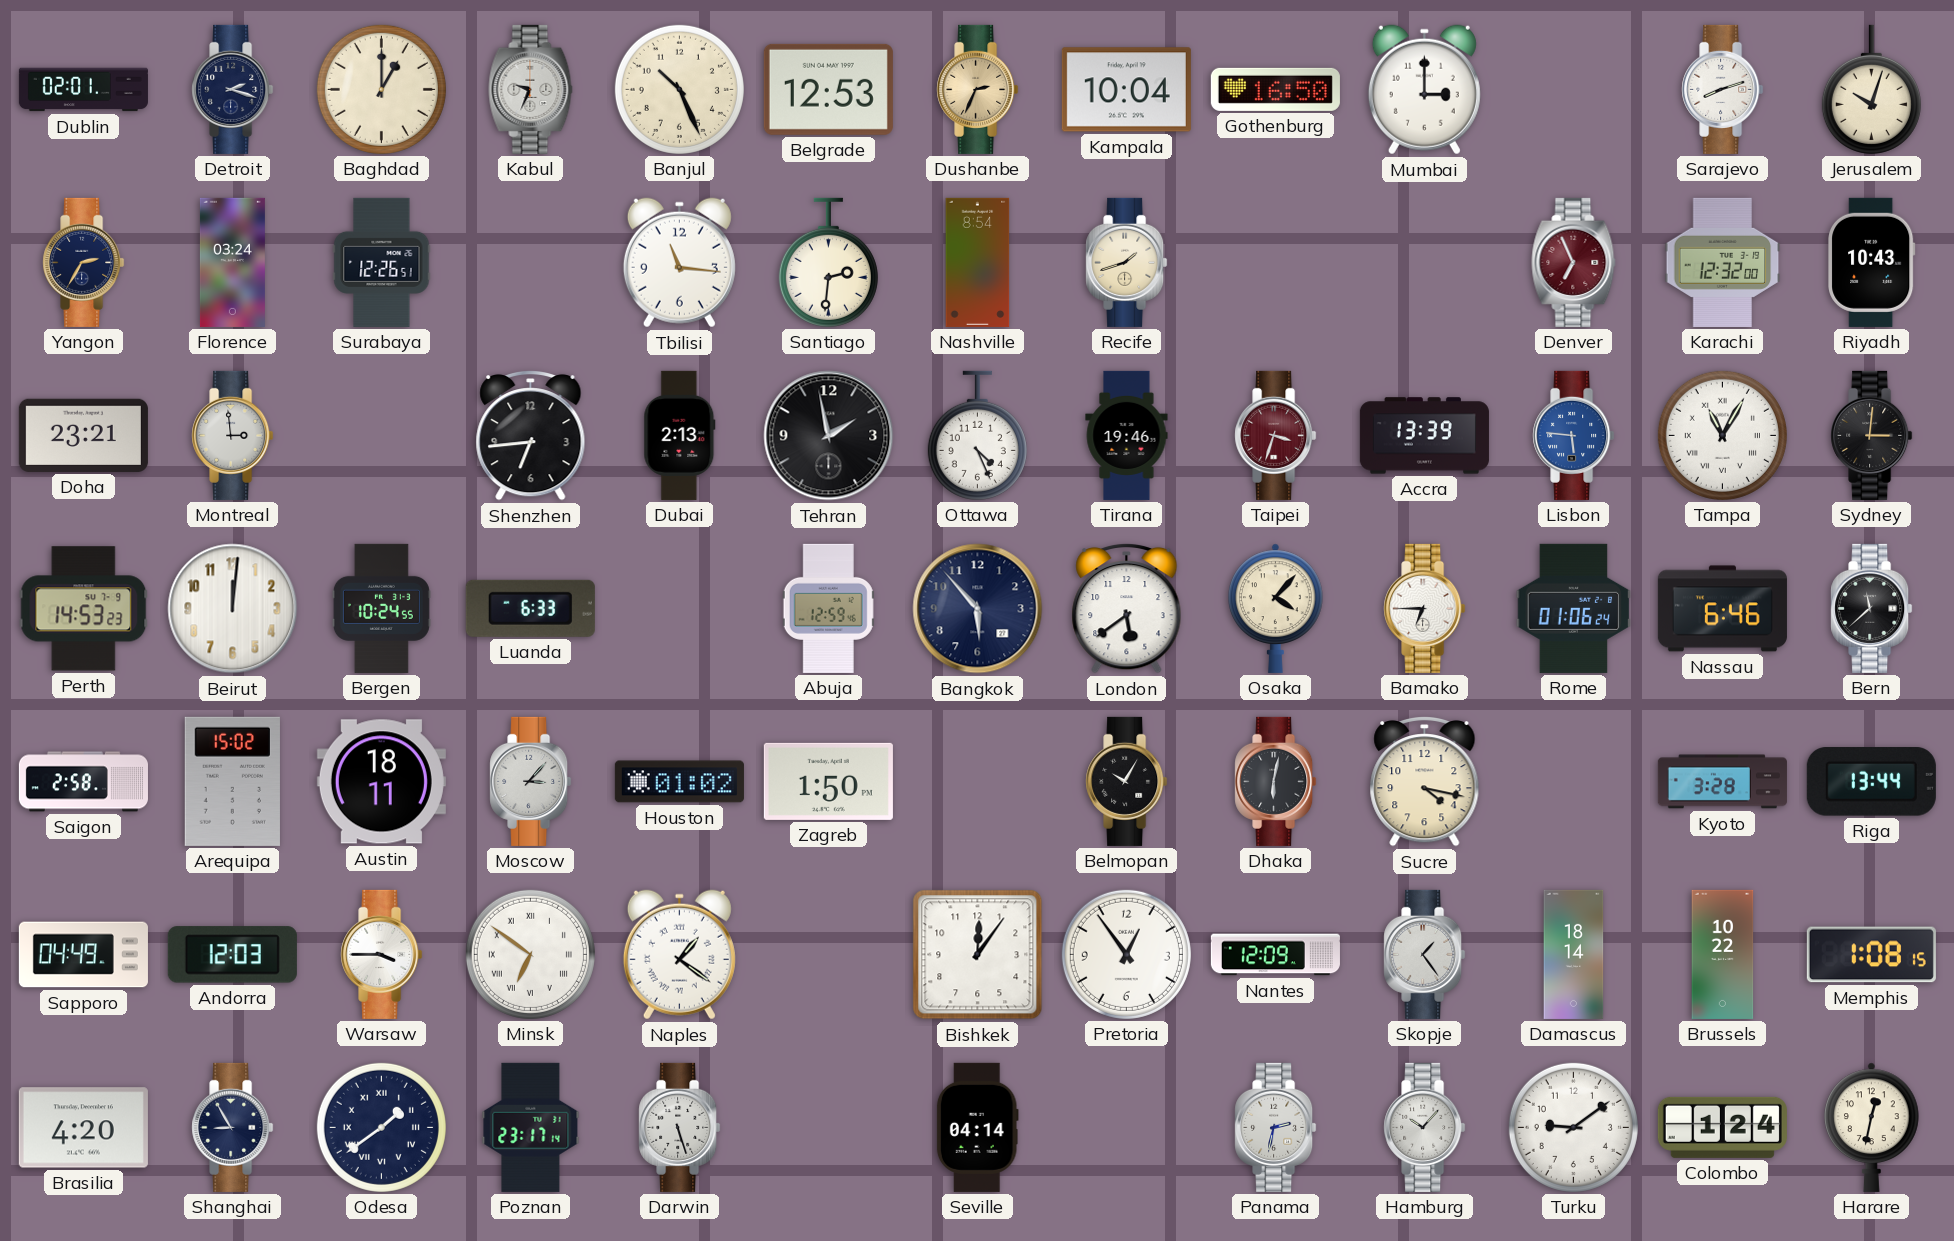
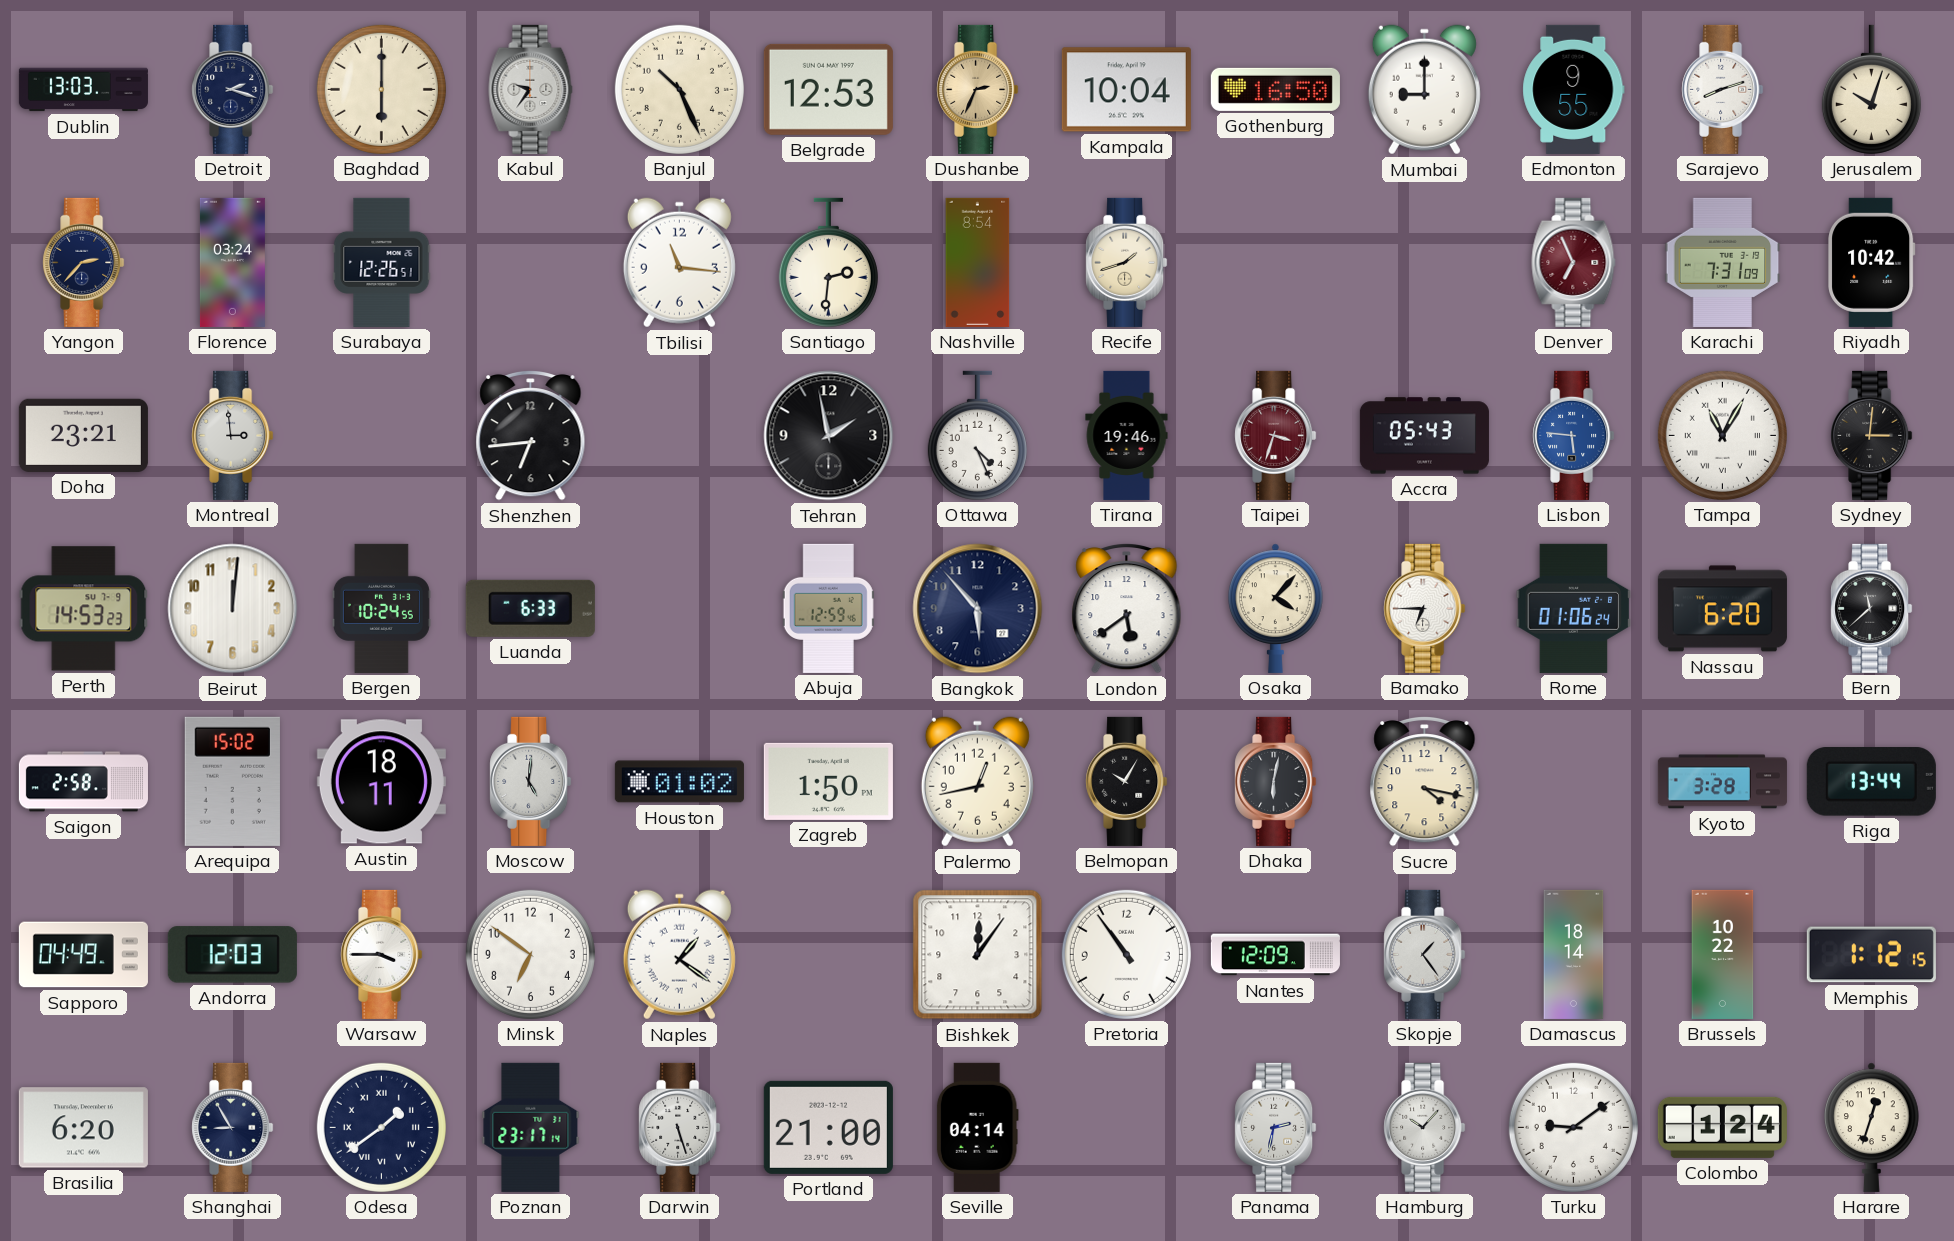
Dublin: 02:01 -> 13:03 (83, 90)
Baghdad: 1:00 -> 6:00 (381, 89)
Kabul: 9:34 -> 9:36 (531, 89)
Mumbai: 3:00 -> 9:00 (1424, 90)
Edmonton: none -> 9:55 (1574, 89)
Yangon: 2:35 -> 2:37 (84, 262)
Karachi: 12:32 -> 7:31 (1723, 262)
Riyadh: 10:43 -> 10:42 (1872, 262)
Dubai: 2:13 -> none (680, 435)
Accra: 13:39 -> 05:43 (1424, 436)
Nassau: 6:46 -> 6:20 (1722, 609)
Moscow: 3:07 -> 5:01 (531, 781)
Palermo: none -> 12:43 (977, 782)
Minsk numerals: Roman -> Arabic (530, 954)
Pretoria: 12:54 -> 10:54 (1126, 954)
Memphis: 1:08 -> 1:12 (1871, 955)
Brasilia: 4:20 -> 6:20 (83, 1128)
Portland: none -> 21:00 (828, 1127)
Harare: 12:32 -> 12:33 (1872, 1127)
